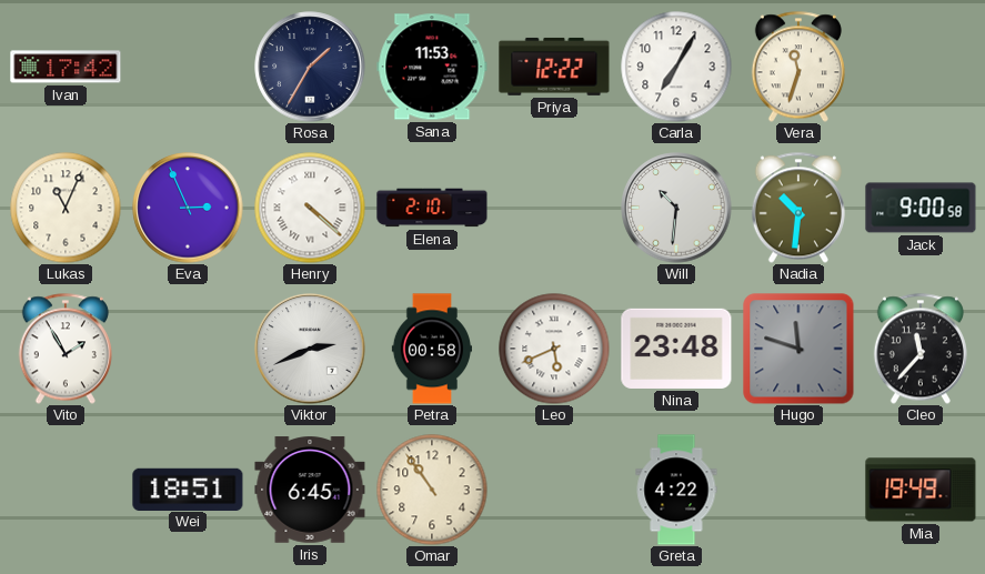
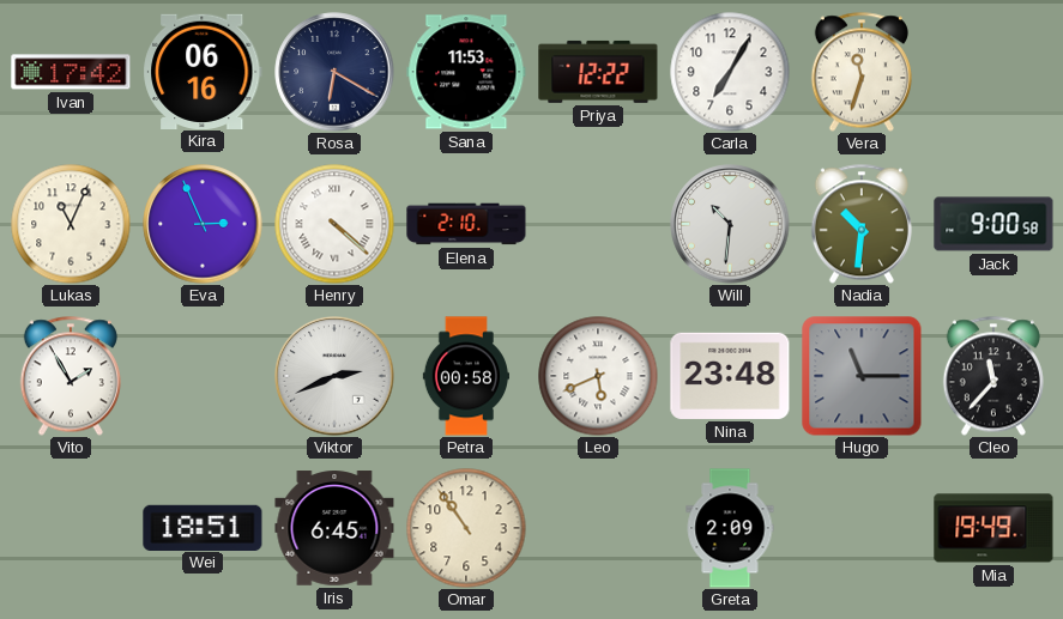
Kira: none -> 06:16 (204, 71)
Rosa: 1:35 -> 6:20 (334, 72)
Hugo: 11:48 -> 11:15 (862, 376)
Greta: 4:22 -> 2:09 (730, 528)
